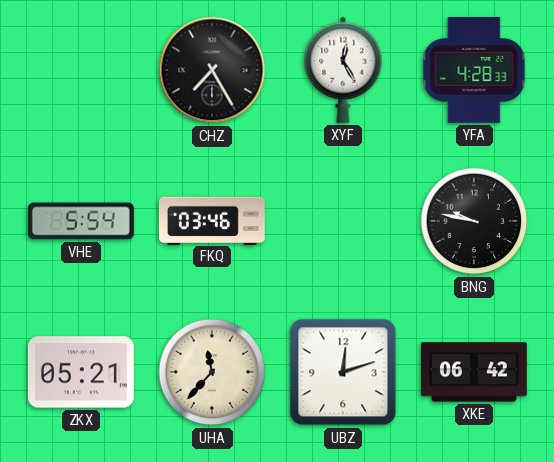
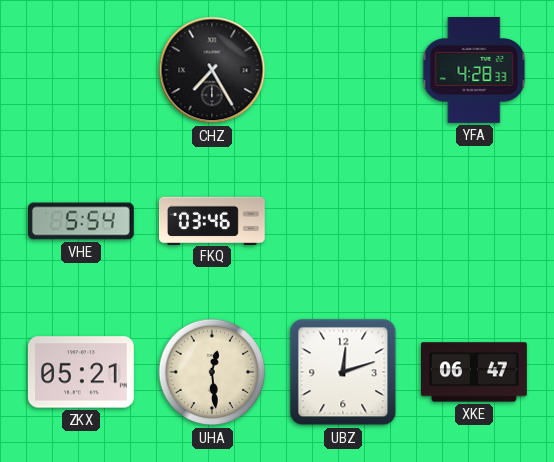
XYF: 12:25 -> none (343, 70)
BNG: 9:47 -> none (474, 221)
UHA: 11:37 -> 12:29 (212, 372)
XKE: 06:42 -> 06:47 (475, 372)
